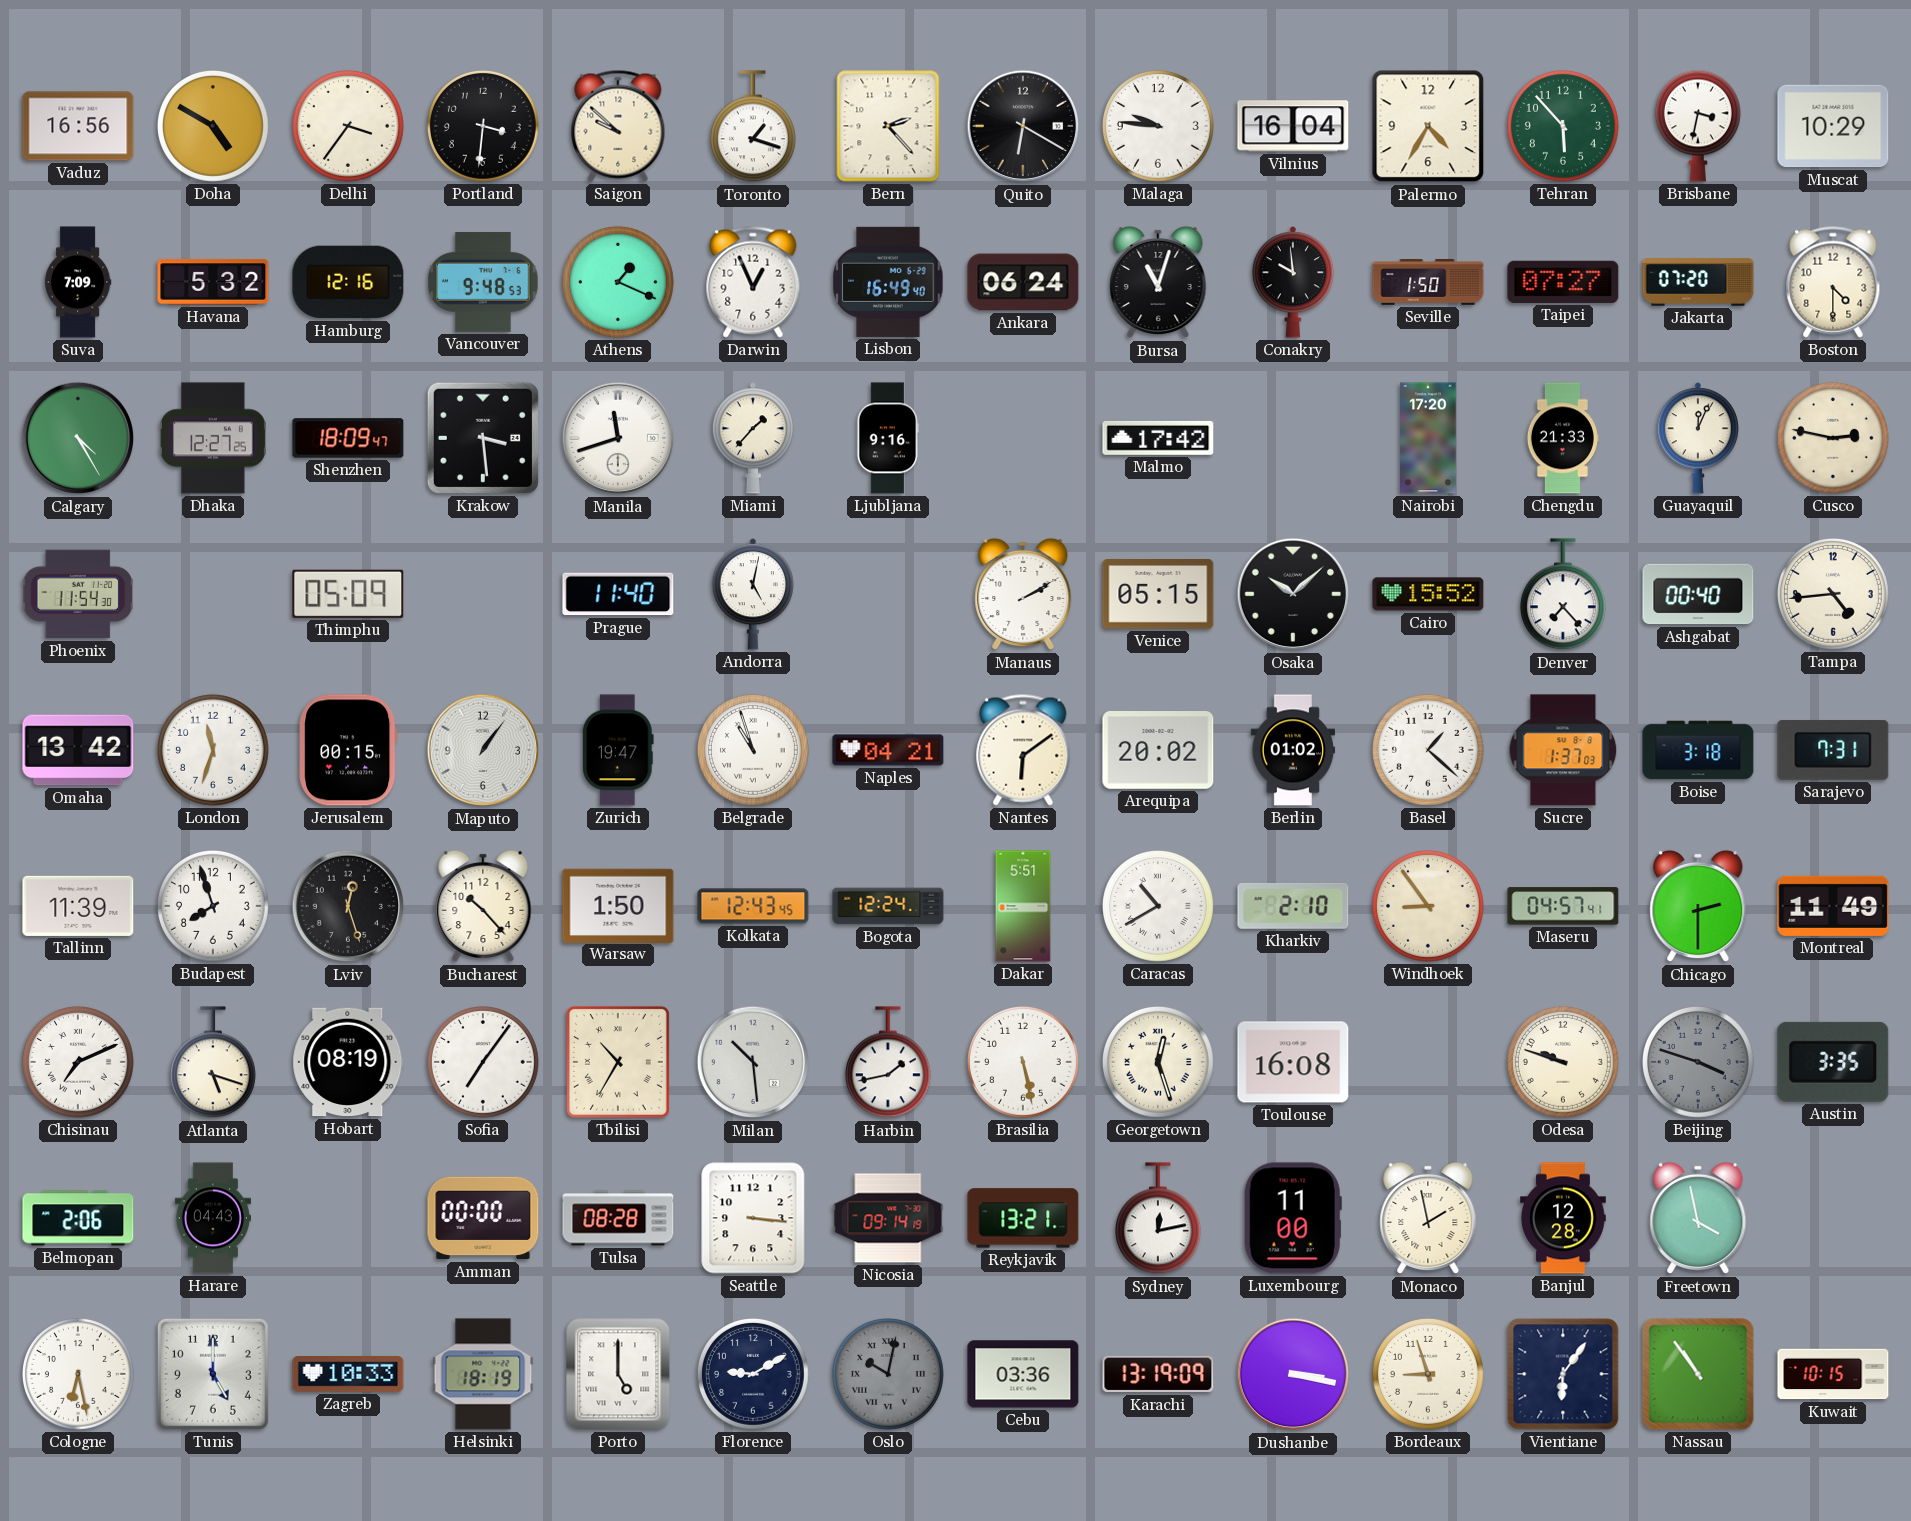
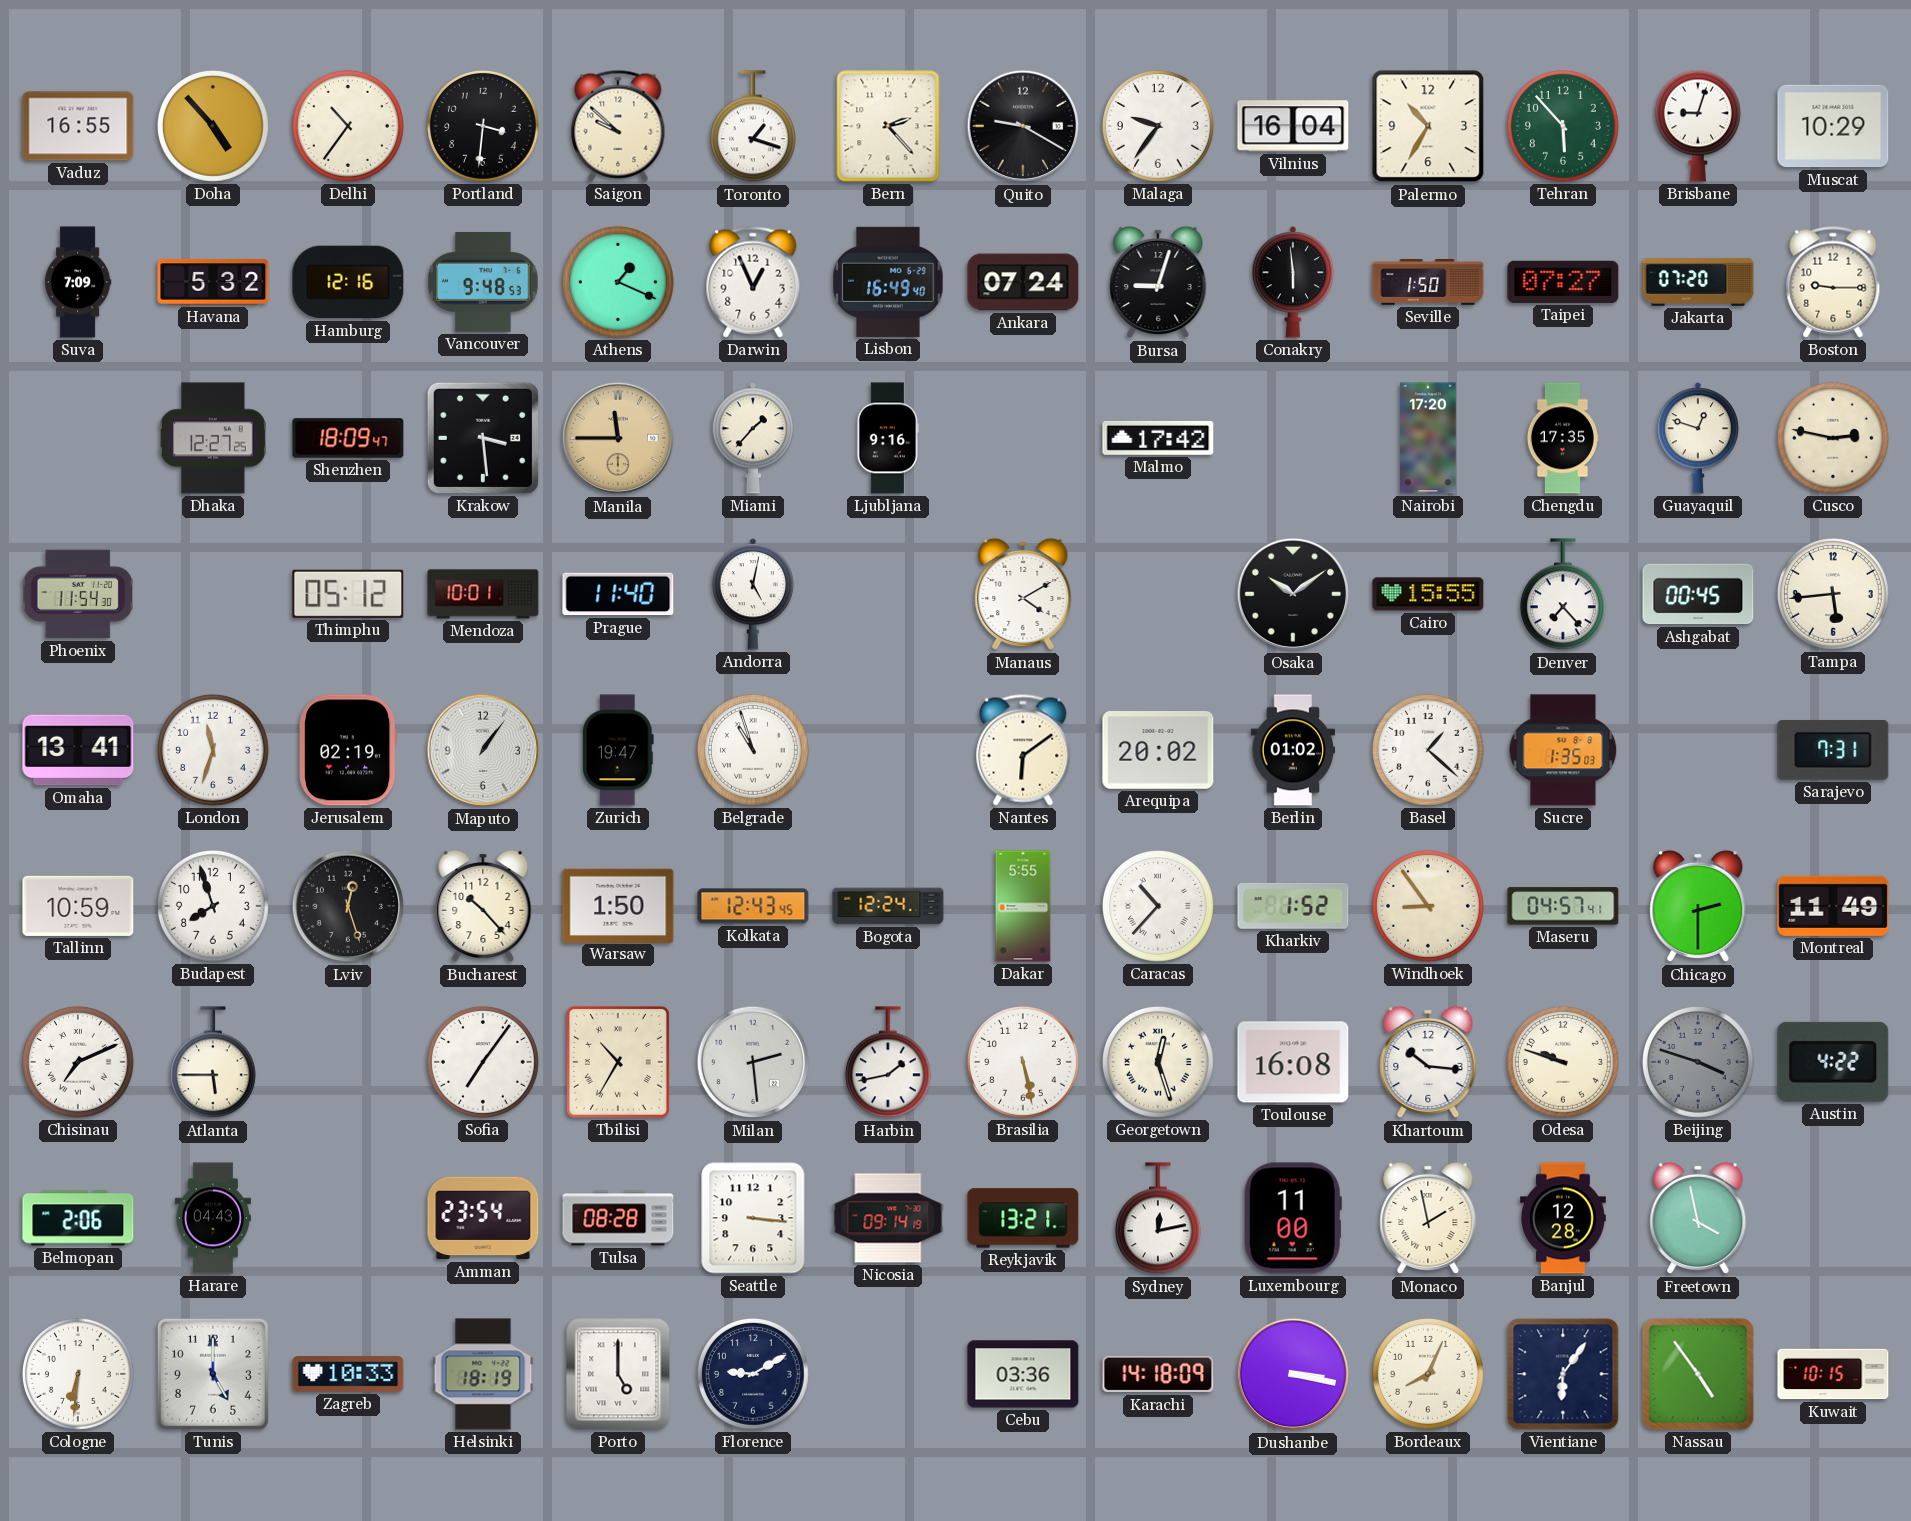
Vaduz: 16:56 -> 16:55 (78, 126)
Doha: 4:50 -> 4:53 (213, 126)
Delhi: 3:36 -> 10:36 (348, 126)
Quito: 6:20 -> 9:20 (1023, 126)
Malaga: 9:46 -> 9:36 (1158, 126)
Palermo: 4:35 -> 10:35 (1428, 126)
Brisbane: 3:32 -> 9:03 (1698, 126)
Ankara: 06:24 -> 07:24 (1023, 282)
Bursa: 11:03 -> 9:03 (1158, 282)
Conakry: 9:59 -> 5:59 (1293, 282)
Boston: 4:30 -> 9:15 (1833, 282)
Calgary: 4:25 -> none (78, 438)
Manila: 11:42 -> 11:45 (618, 438)
Manila dial: white -> champagne (618, 438)
Chengdu: 21:33 -> 17:35 (1562, 438)
Guayaquil: 12:04 -> 12:48 (1698, 438)
Thimphu: 05:09 -> 05:12 (348, 594)
Mendoza: none -> 10:01 (483, 594)
Manaus: 2:10 -> 4:10 (1023, 594)
Venice: 05:15 -> none (1158, 595)
Osaka: 10:08 -> 10:09 (1293, 594)
Cairo: 15:52 -> 15:55 (1428, 594)
Ashgabat: 00:40 -> 00:45 (1698, 594)
Tampa: 4:44 -> 5:44 (1833, 594)
Omaha: 13:42 -> 13:41 (78, 750)
Jerusalem: 00:15 -> 02:19 (348, 750)
Naples: 04:21 -> none (888, 750)
Sucre: 1:37 -> 1:35 (1563, 750)
Boise: 3:18 -> none (1698, 750)
Tallinn: 11:39 -> 10:59 (78, 906)
Dakar: 5:51 -> 5:55 (1023, 906)
Caracas: 10:40 -> 10:37 (1158, 906)
Kharkiv: 2:10 -> 1:52 (1293, 906)
Atlanta: 5:18 -> 5:45 (213, 1063)
Hobart: 08:19 -> none (348, 1062)
Milan: 10:29 -> 2:29 (753, 1062)
Khartoum: none -> 10:16 (1428, 1062)
Austin: 3:35 -> 4:22 (1833, 1062)
Amman: 00:00 -> 23:54 (483, 1218)
Cologne: 6:28 -> 6:31 (78, 1374)
Oslo: 10:02 -> none (888, 1374)
Karachi: 13:19 -> 14:18 (1158, 1374)
Bordeaux: 8:57 -> 8:04 (1428, 1374)
Nassau: 10:54 -> 4:54 (1698, 1374)
